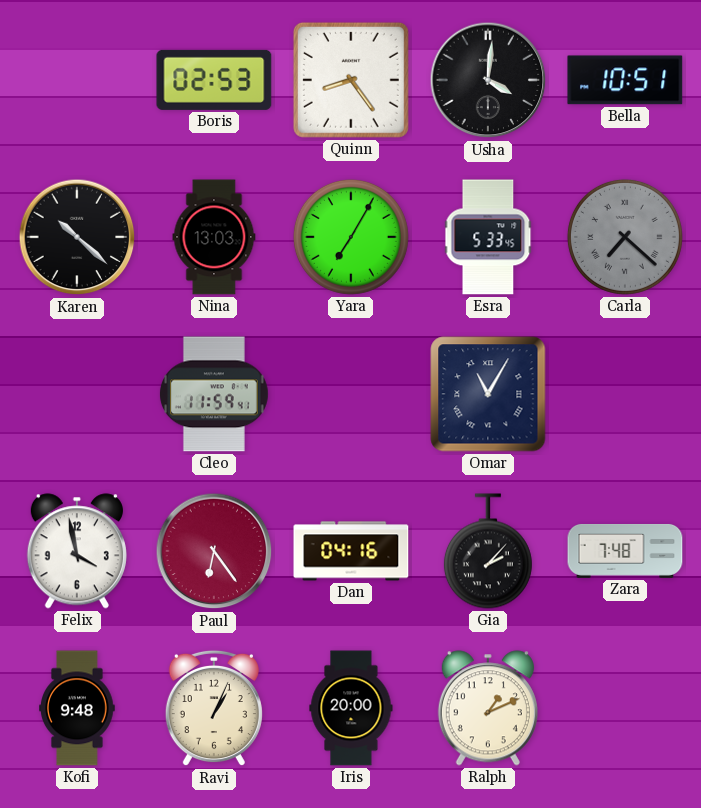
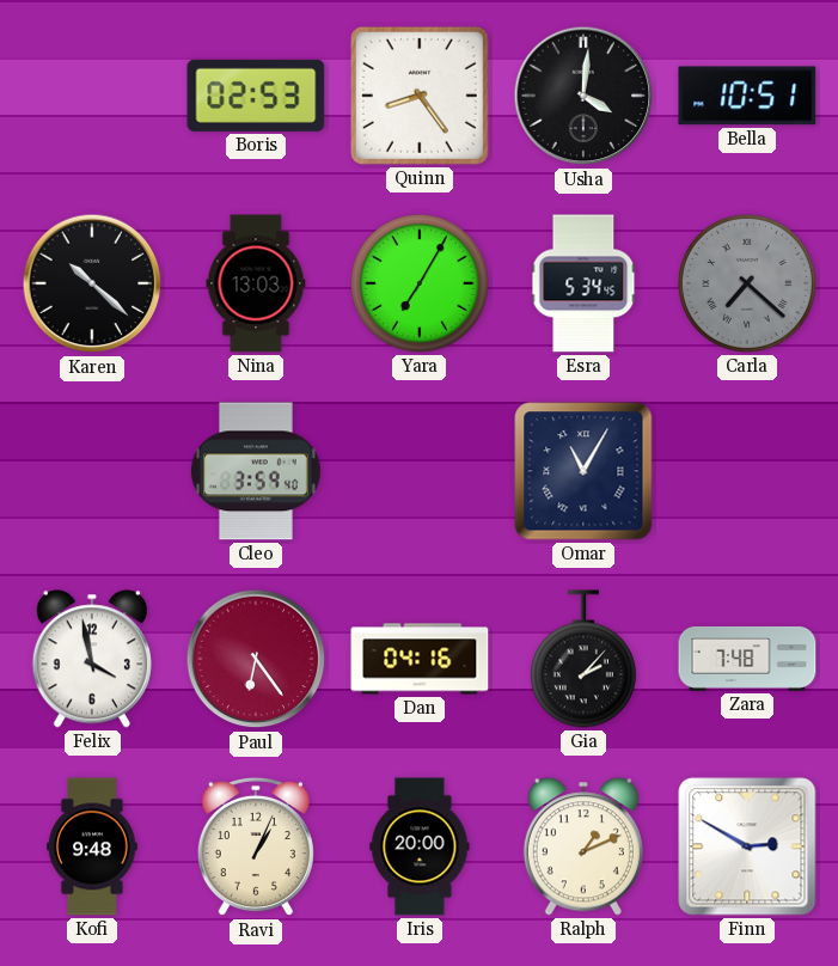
Esra: 5:33 -> 5:34 (583, 283)
Cleo: 11:59 -> 3:59 (256, 471)
Finn: none -> 2:50 (747, 846)
